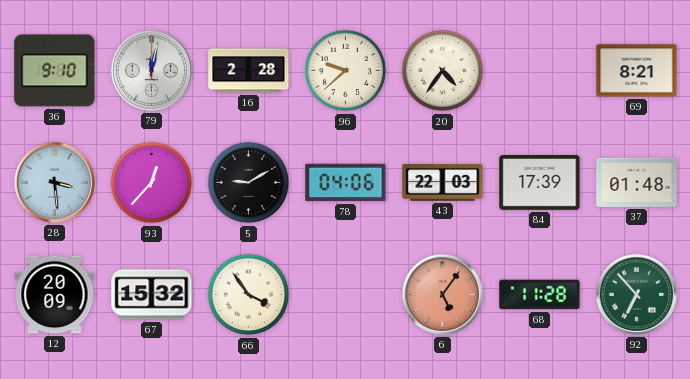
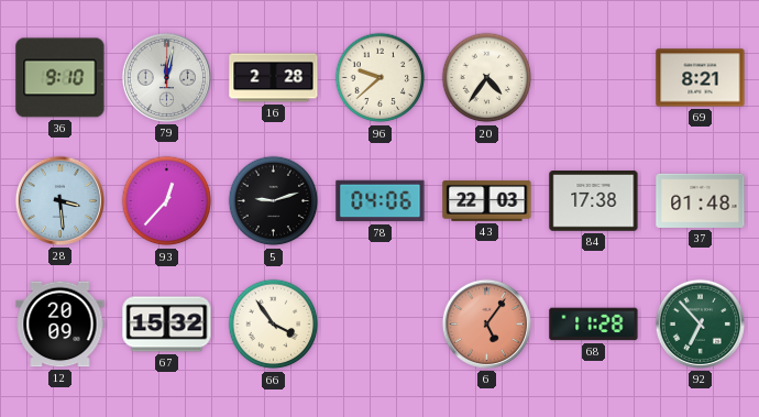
5: 9:10 -> 9:12 (274, 201)
84: 17:39 -> 17:38 (594, 201)
